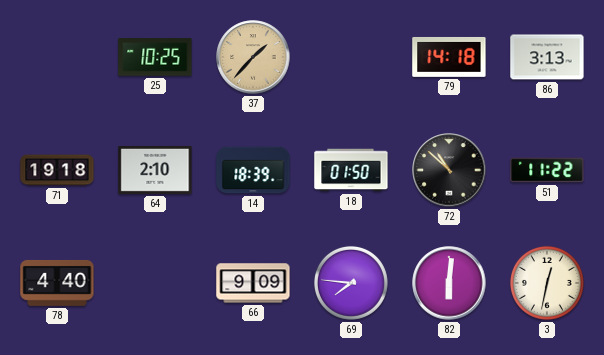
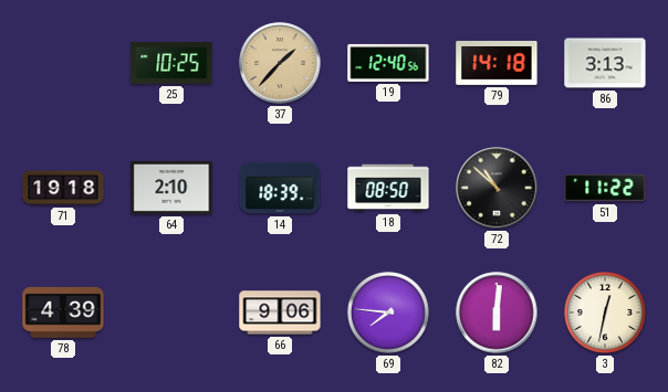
19: none -> 12:40 (388, 63)
18: 01:50 -> 08:50 (388, 188)
78: 4:40 -> 4:39 (63, 312)
66: 9:09 -> 9:06 (280, 312)
